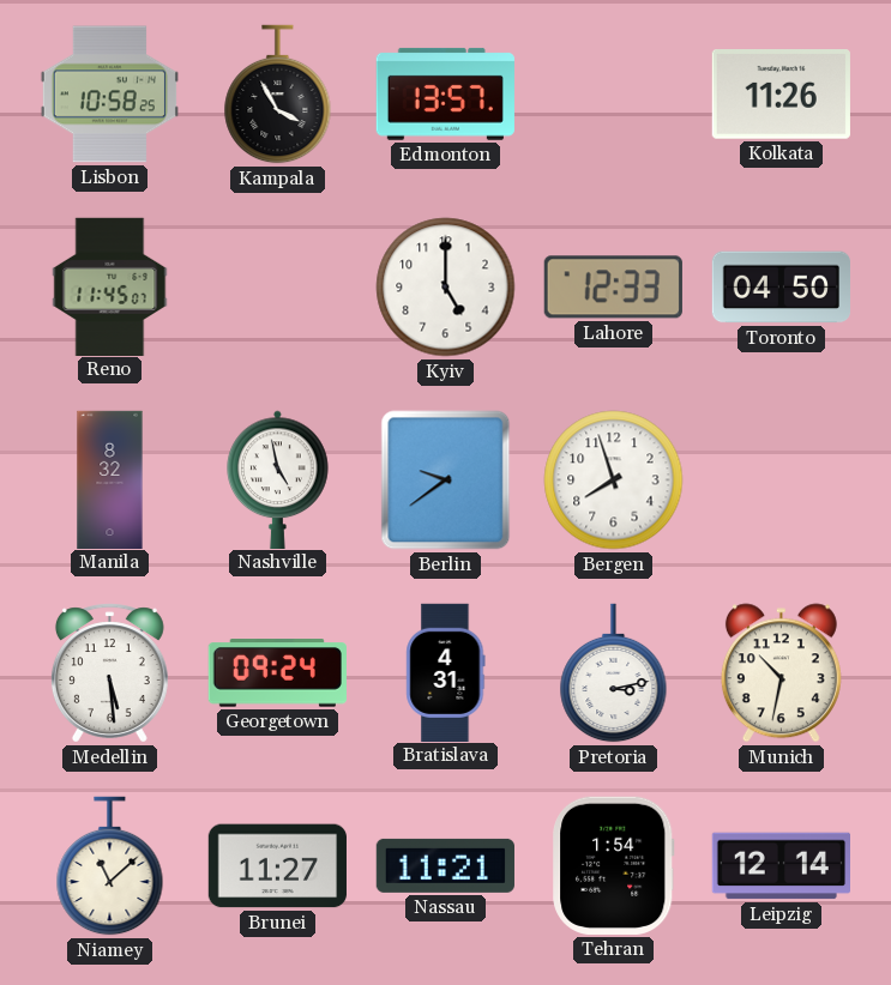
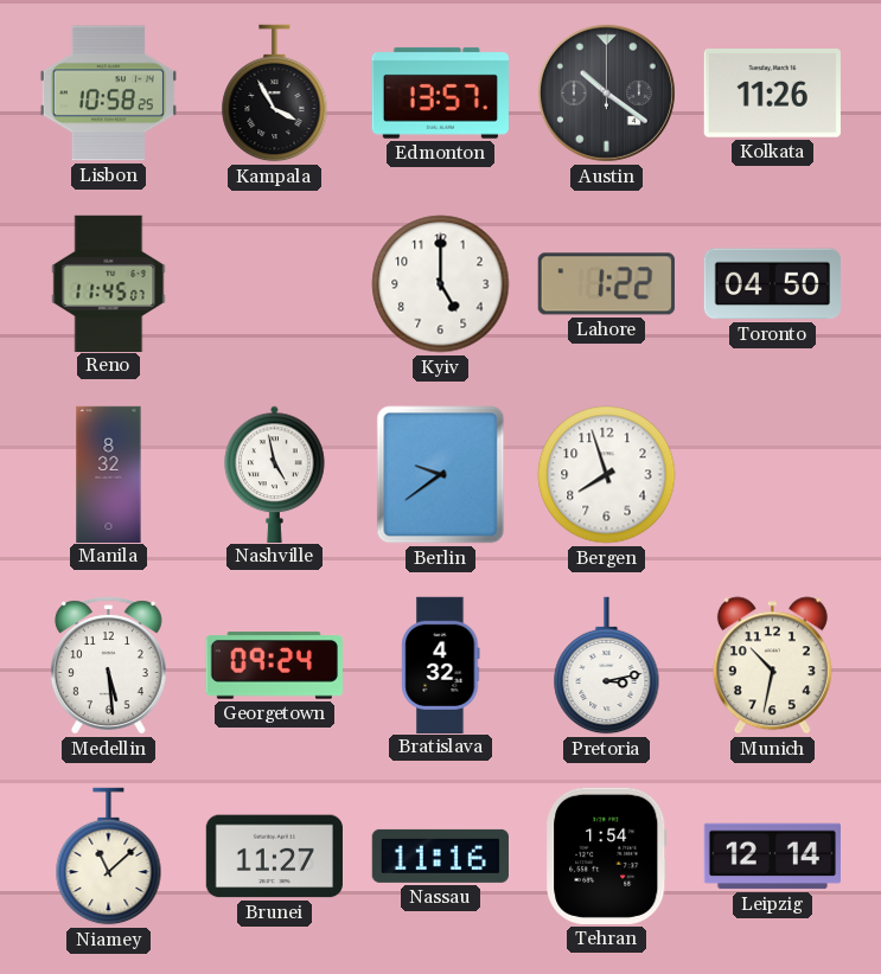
Austin: none -> 10:21 (606, 92)
Lahore: 12:33 -> 1:22 (606, 284)
Bratislava: 4:31 -> 4:32 (441, 665)
Nassau: 11:21 -> 11:16 (440, 856)
